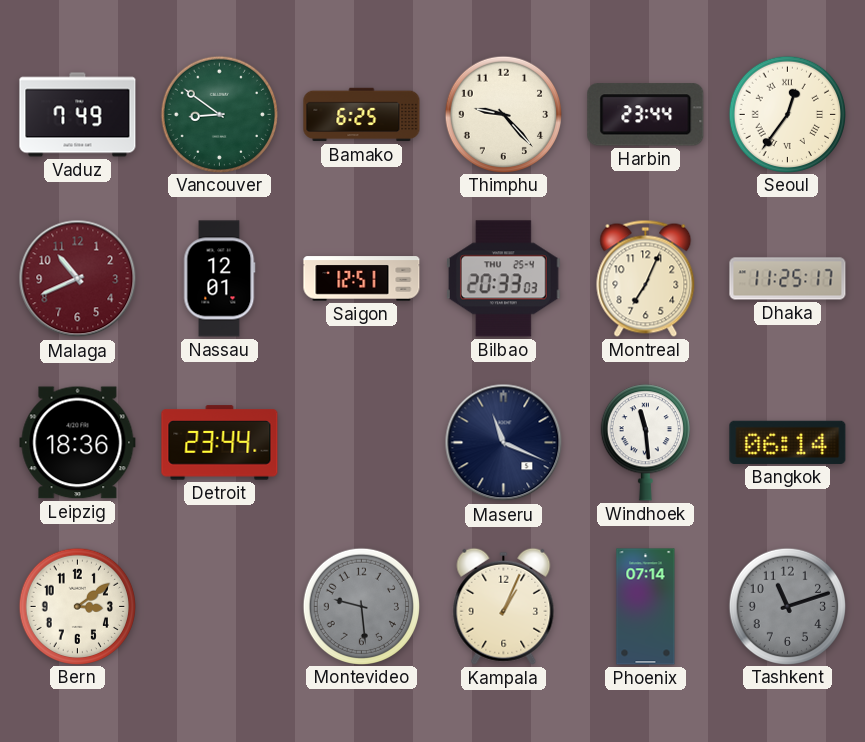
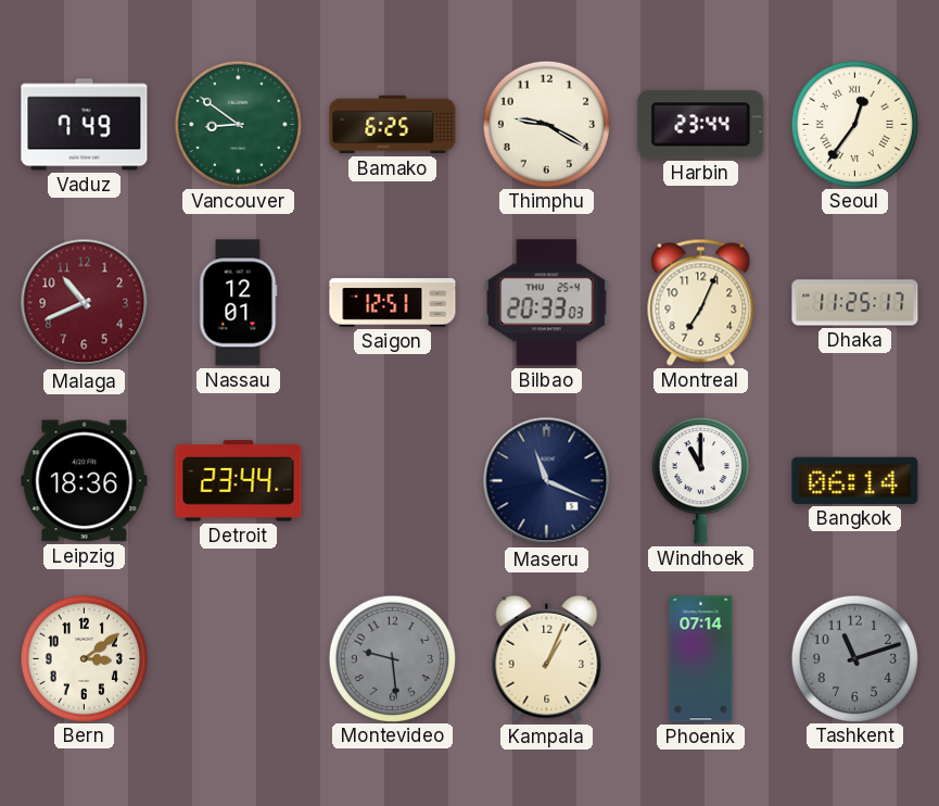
Thimphu: 9:23 -> 9:20 (546, 124)
Windhoek: 11:29 -> 11:00 (700, 481)
